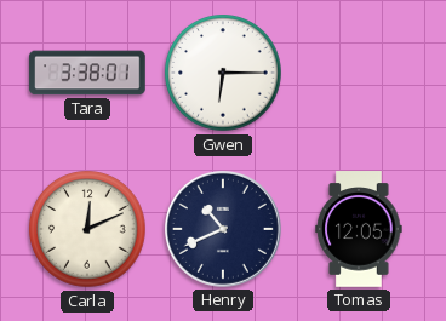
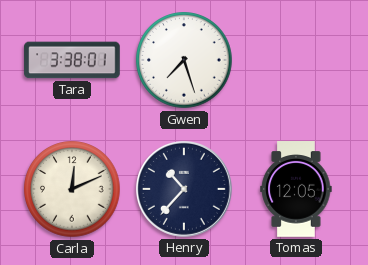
Gwen: 6:15 -> 7:27 (184, 60)
Henry: 10:41 -> 10:37 (184, 189)
